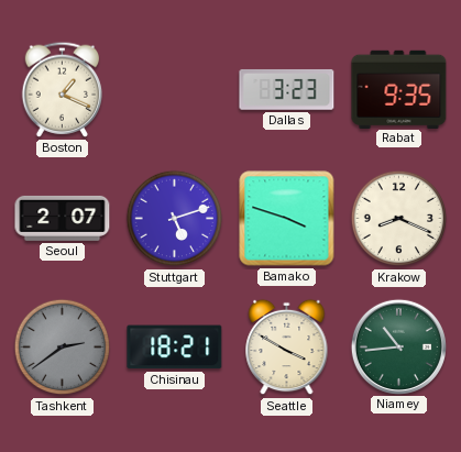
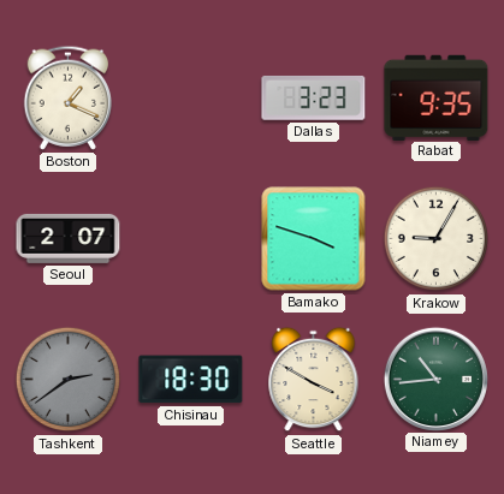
Stuttgart: 5:12 -> none (175, 219)
Krakow: 8:19 -> 9:05 (437, 239)
Chisinau: 18:21 -> 18:30 (191, 380)
